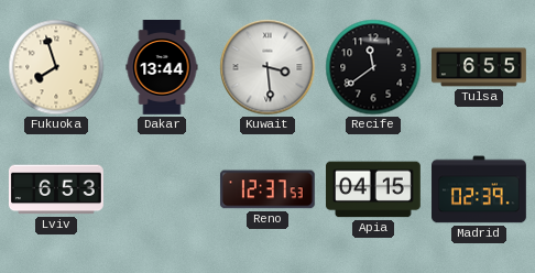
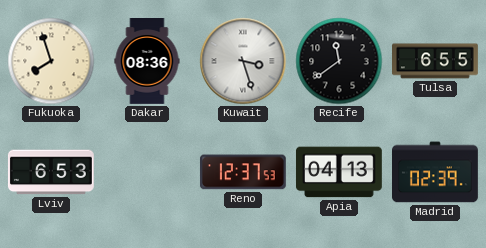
Dakar: 13:44 -> 08:36 (147, 62)
Kuwait: 3:29 -> 3:27 (243, 61)
Apia: 04:15 -> 04:13 (339, 172)
